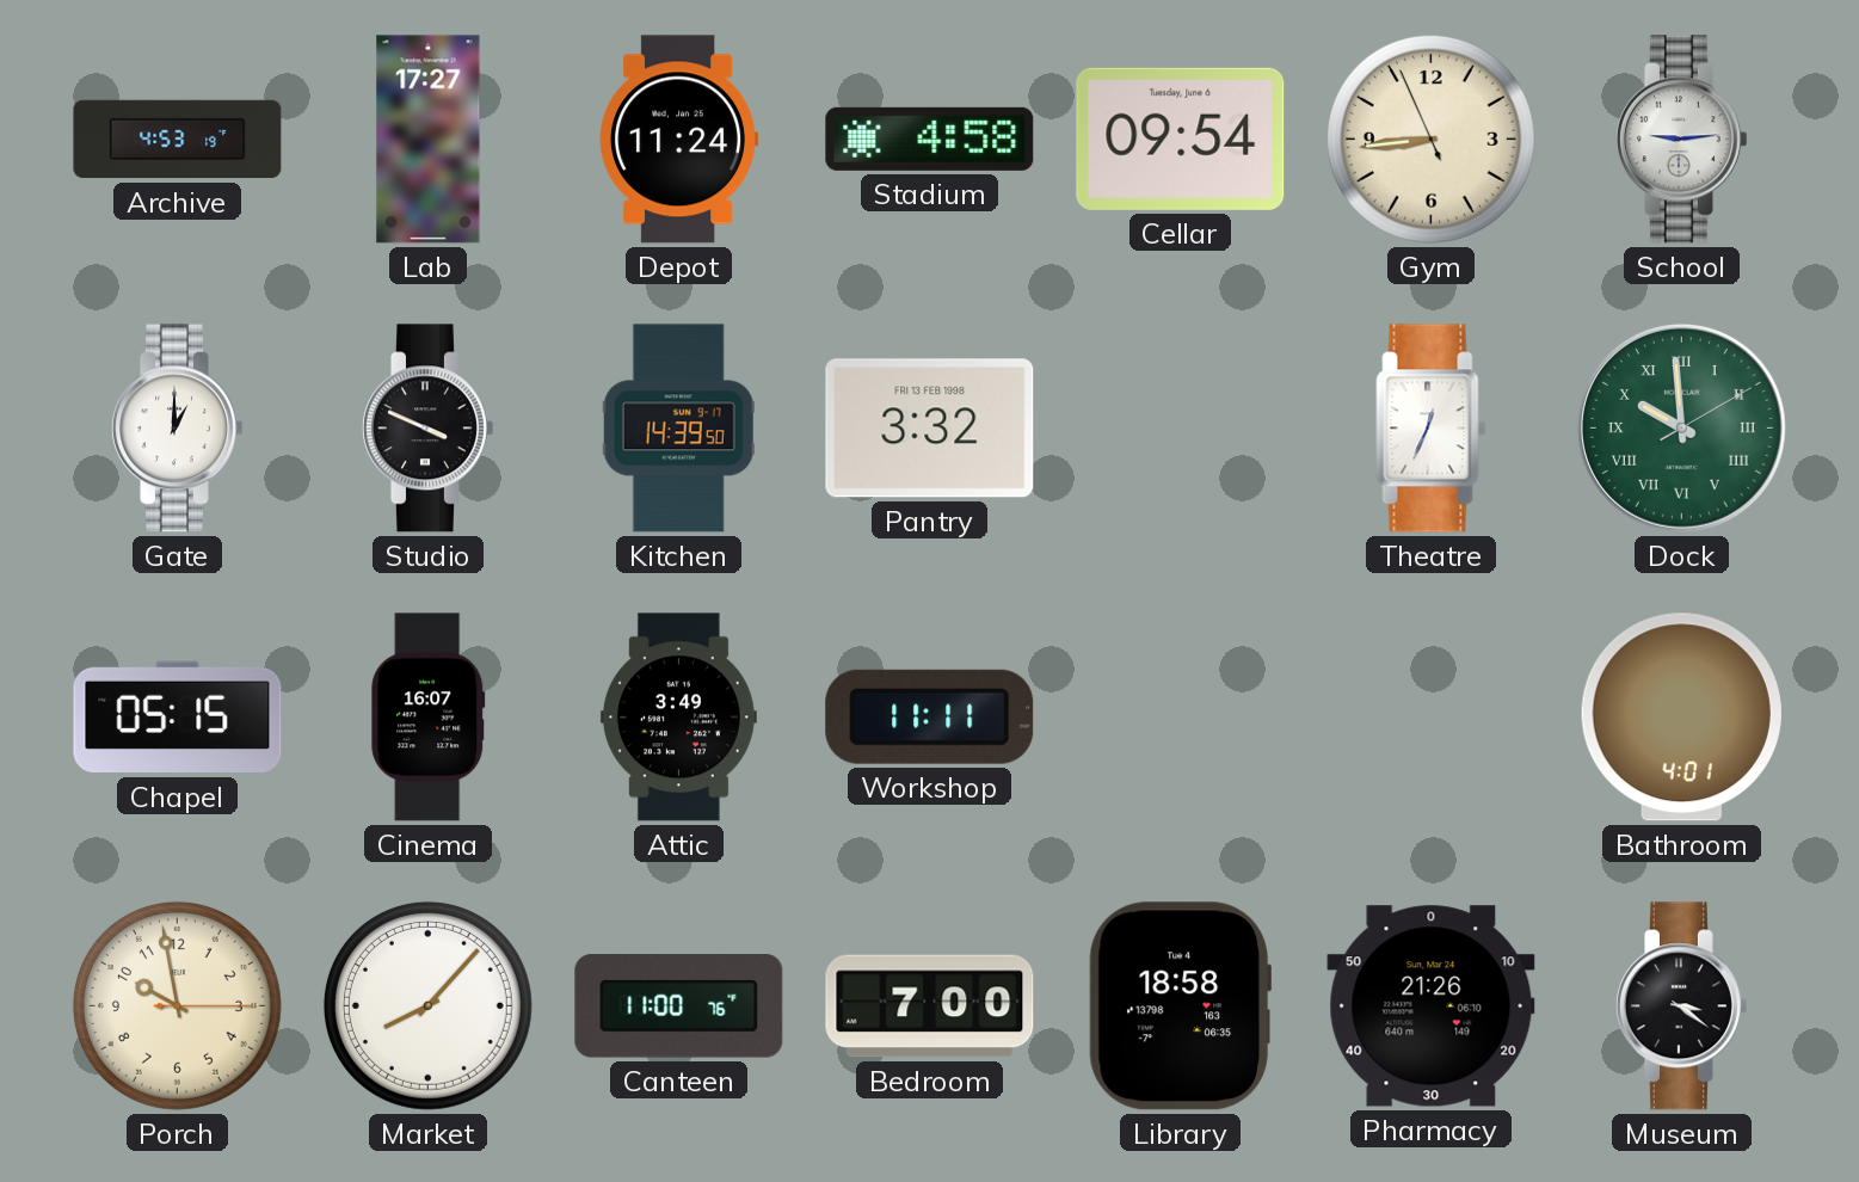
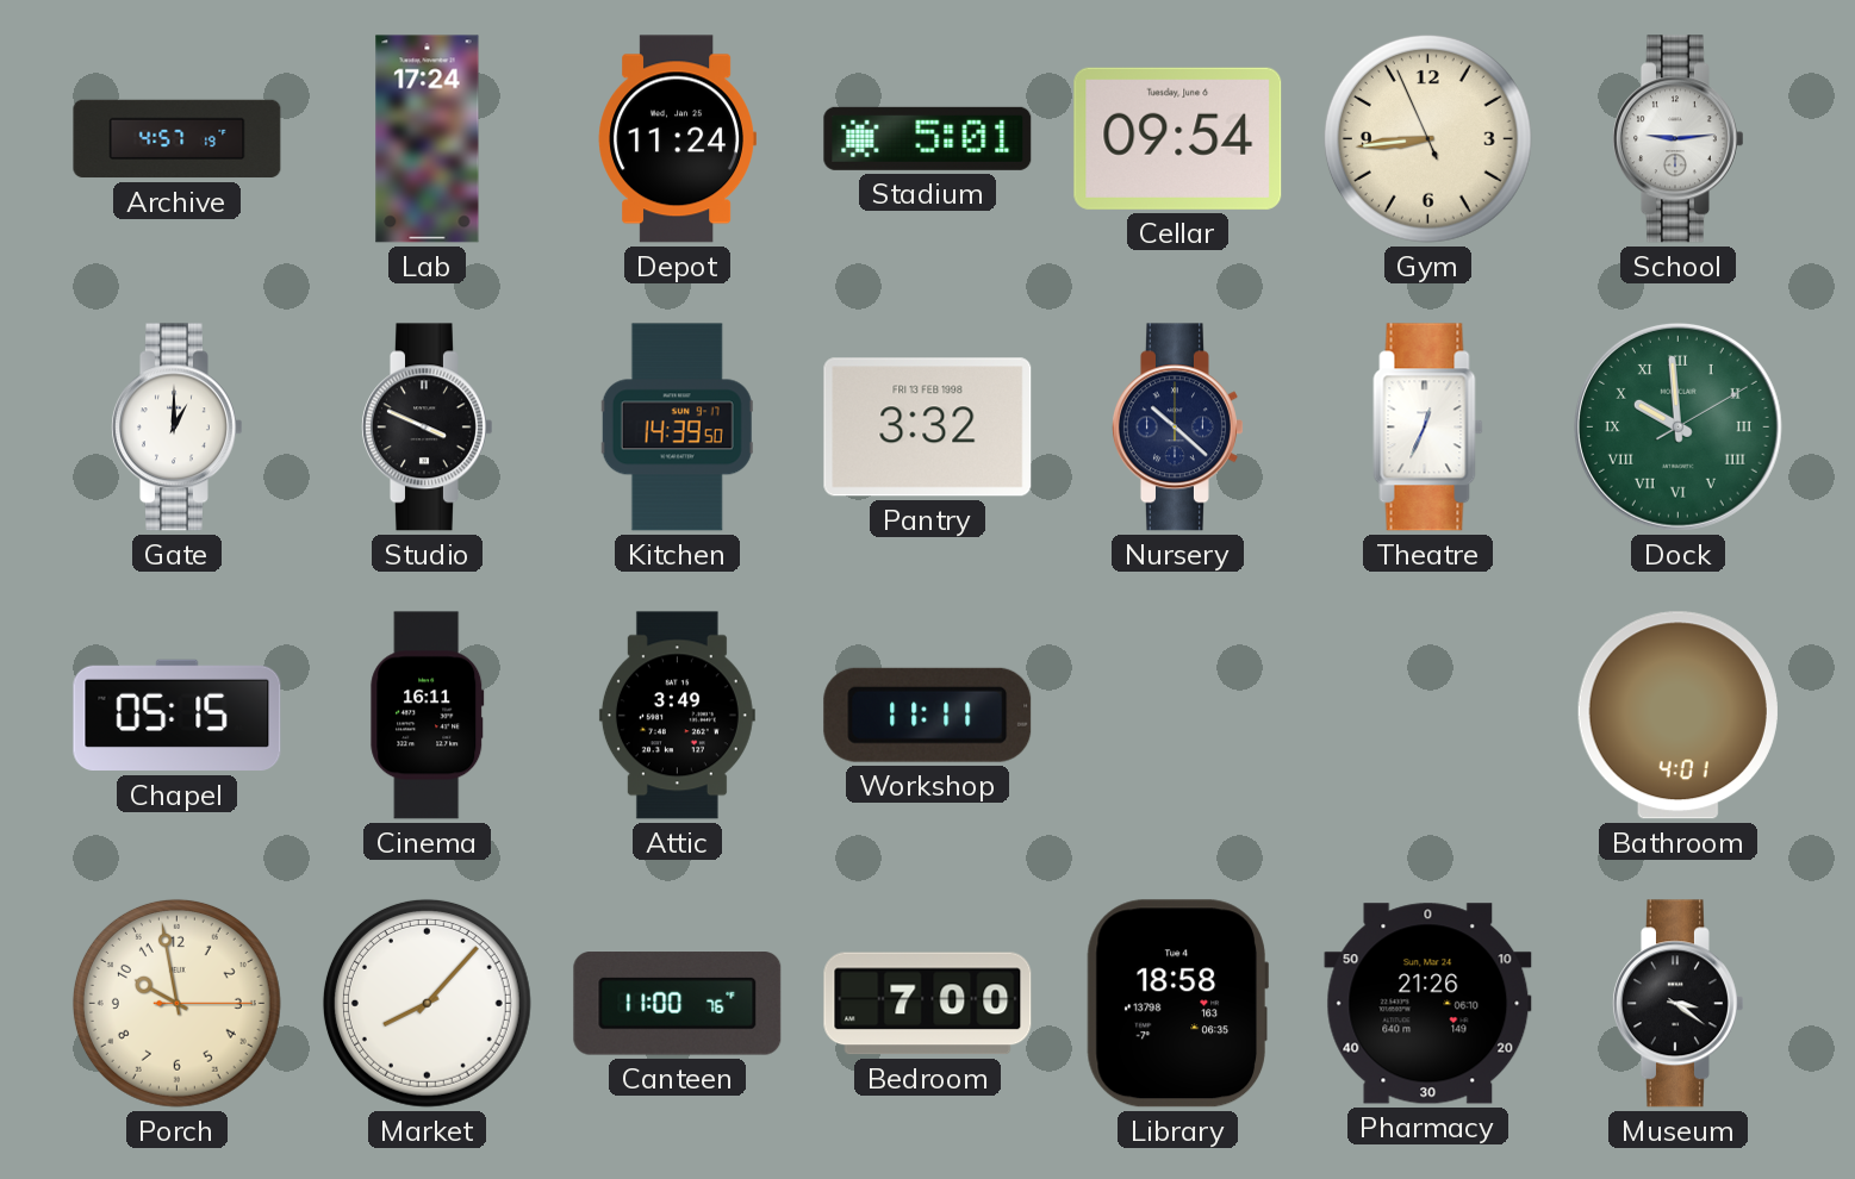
Archive: 4:53 -> 4:57 (178, 139)
Lab: 17:27 -> 17:24 (428, 139)
Stadium: 4:58 -> 5:01 (928, 138)
Nursery: none -> 10:22 (1177, 428)
Cinema: 16:07 -> 16:11 (428, 716)
